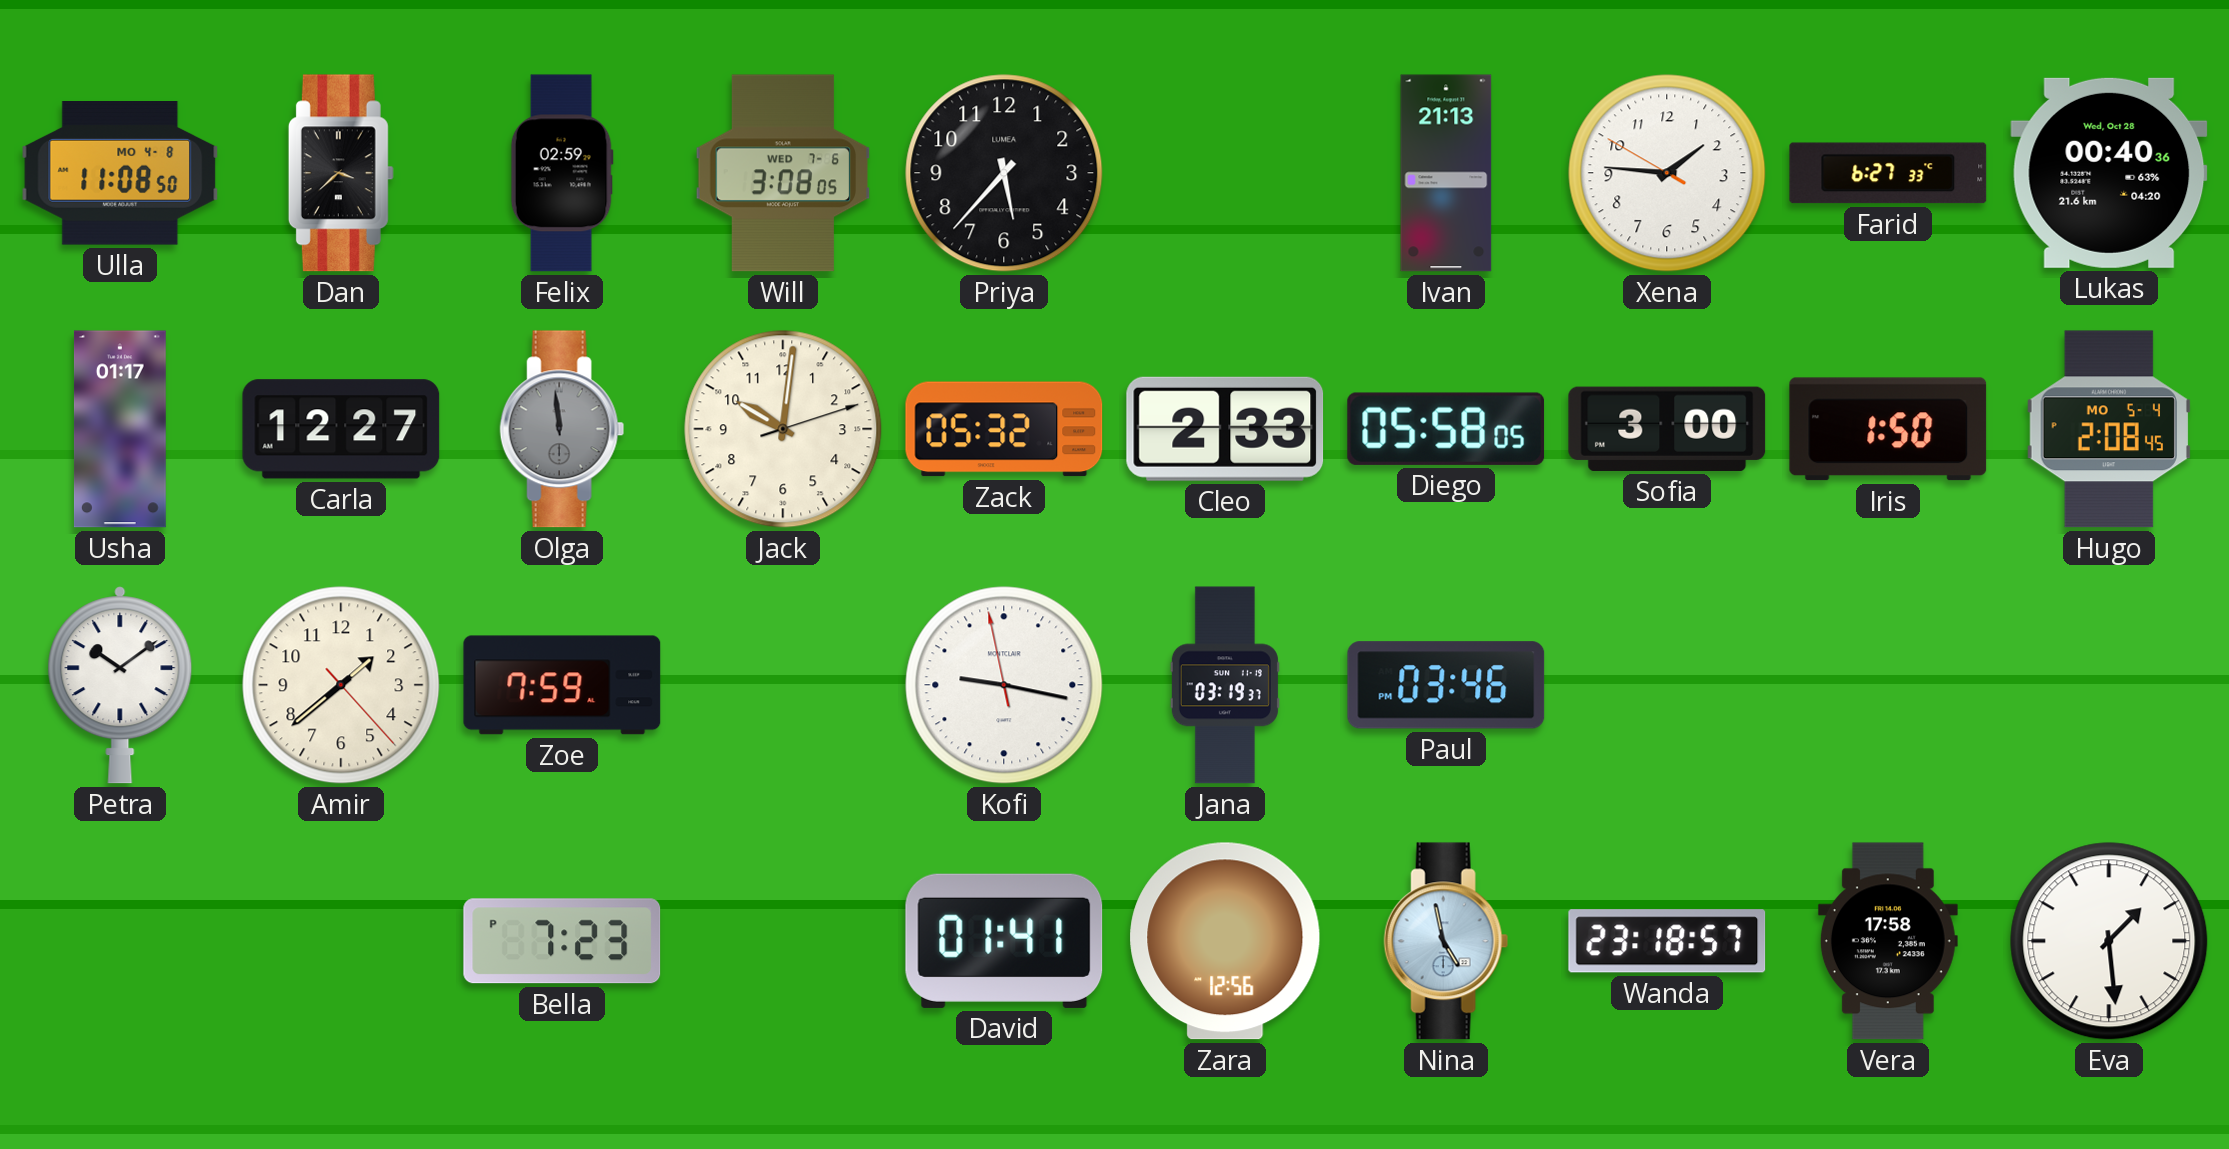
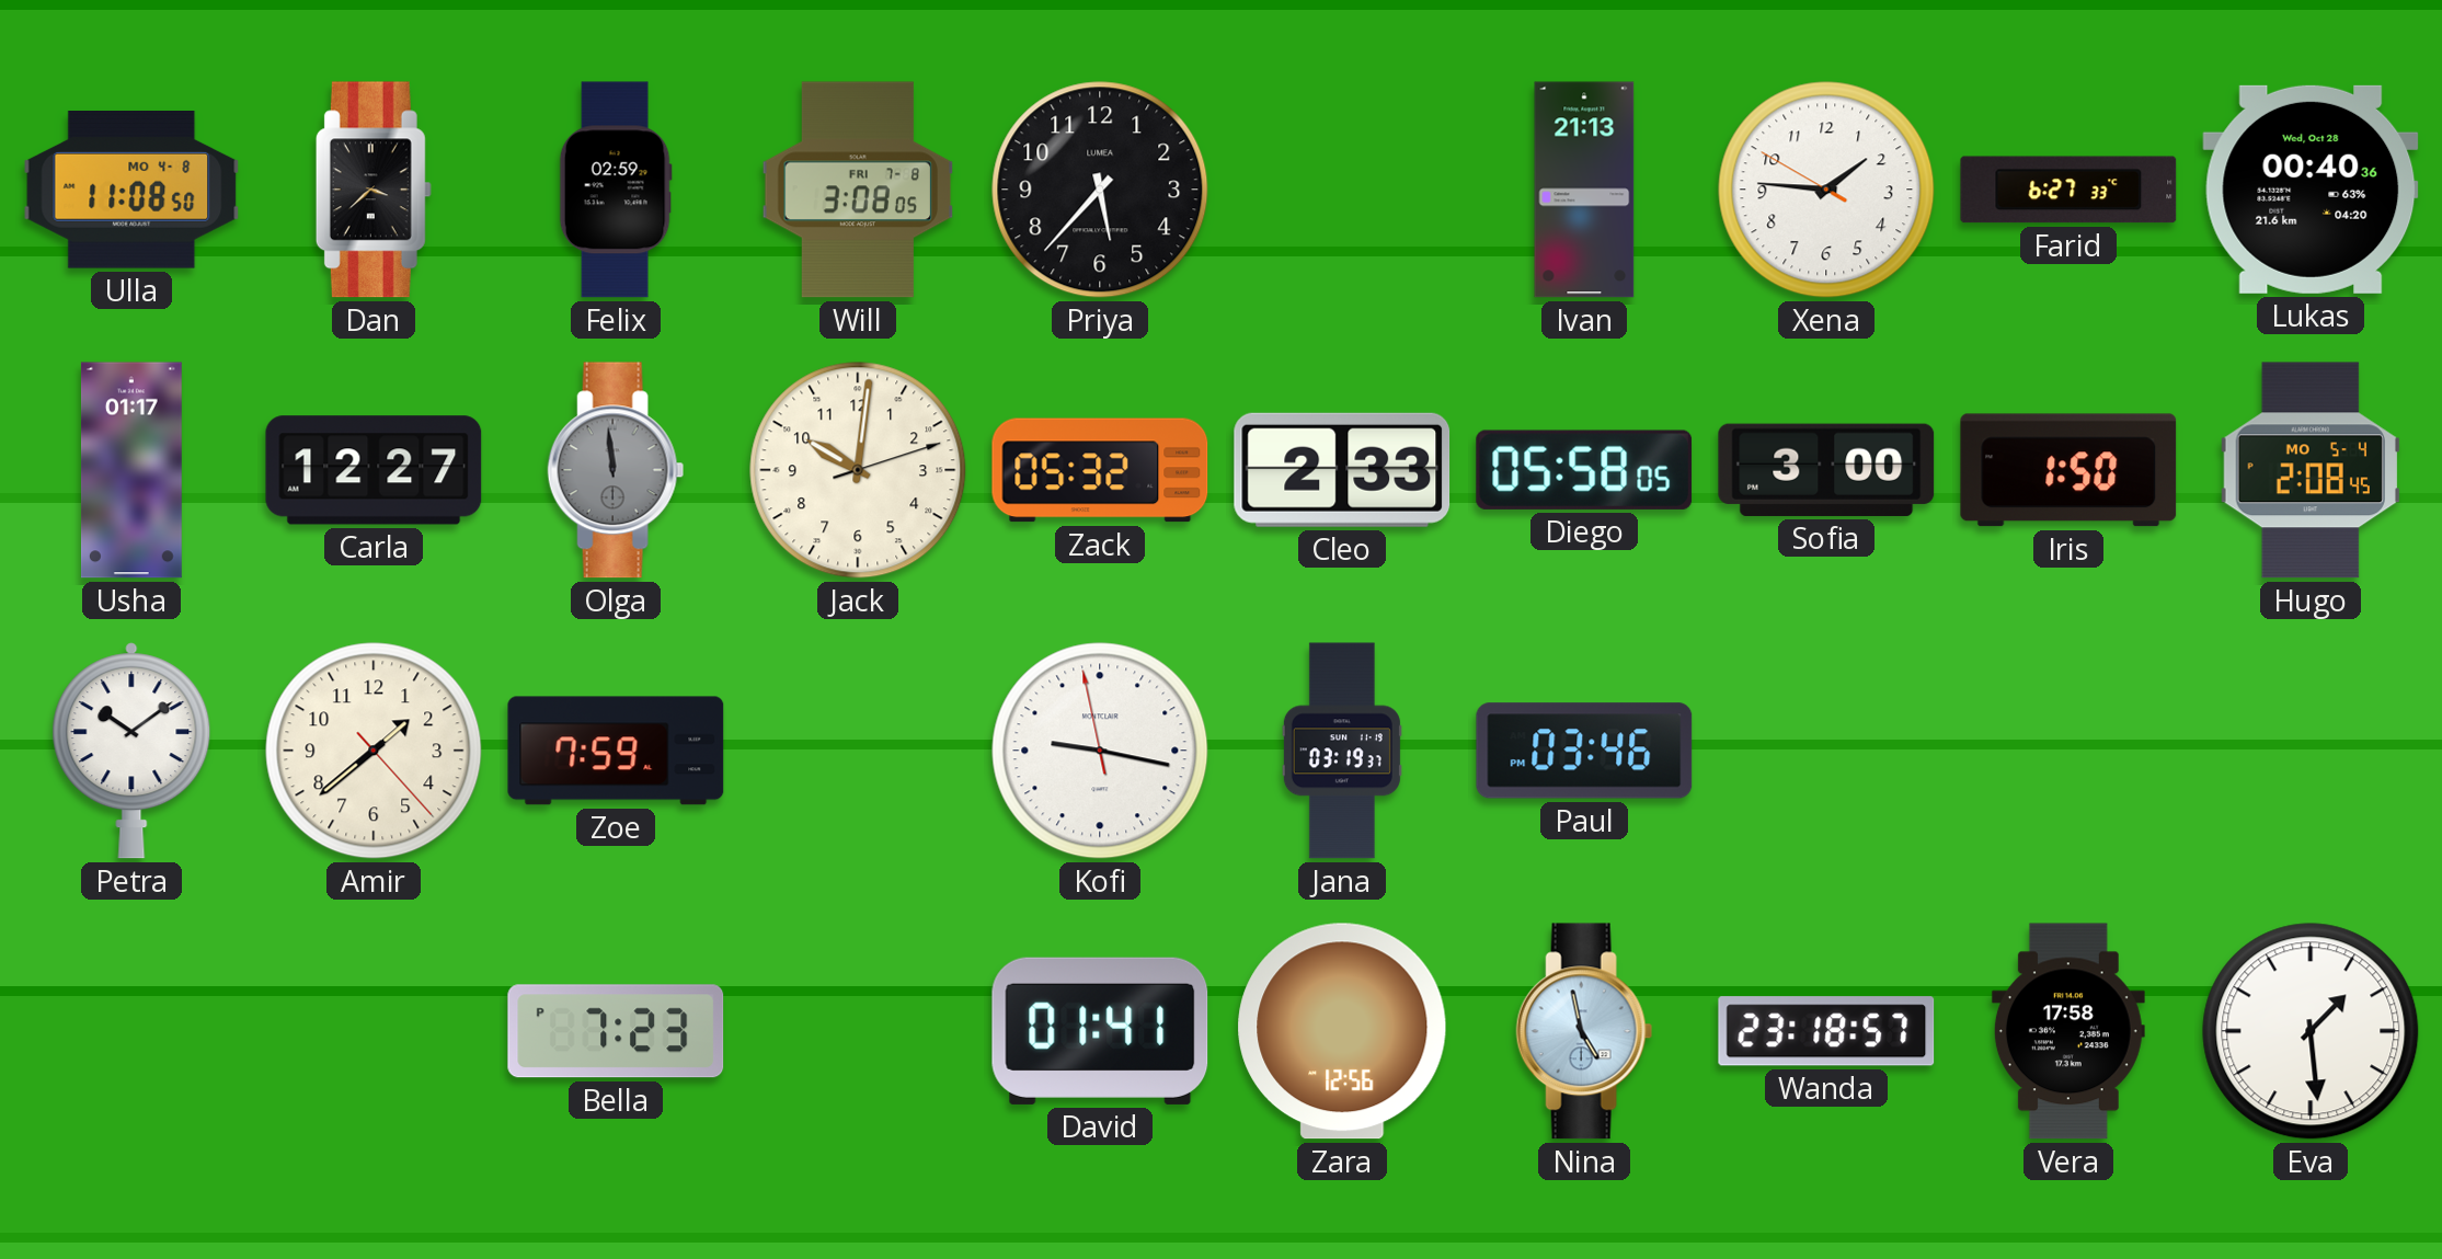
Will date: WED 7-6 -> FRI 7-8 (858, 190)
